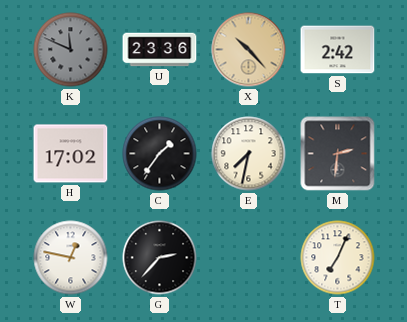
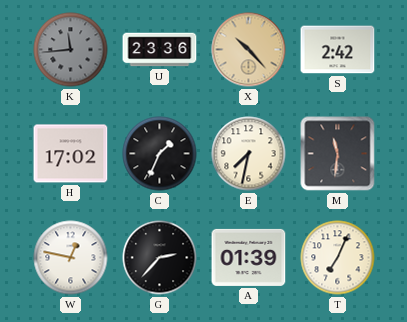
K: 11:49 -> 11:44 (71, 50)
C: 1:36 -> 1:34 (160, 154)
M: 2:31 -> 11:31 (338, 154)
A: none -> 01:39 (249, 257)
